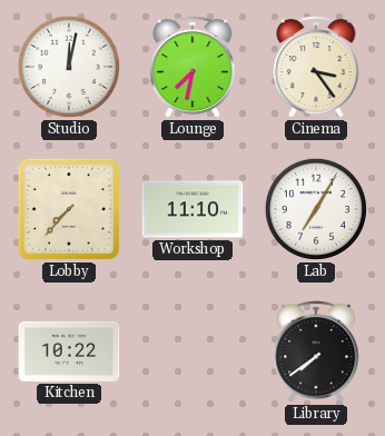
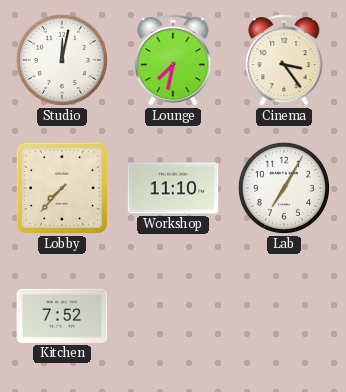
Kitchen: 10:22 -> 7:52 (62, 316)
Library: 7:39 -> none (316, 351)
